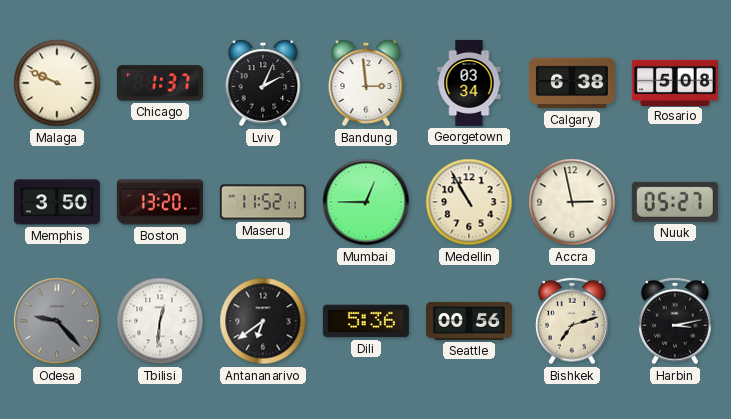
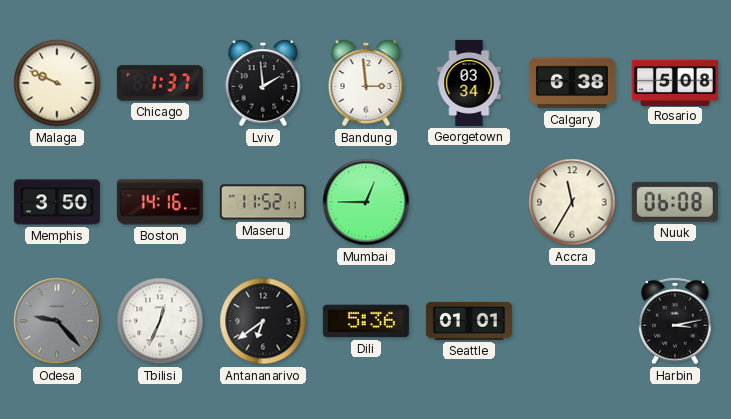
Lviv: 2:04 -> 1:59 (263, 83)
Boston: 13:20 -> 14:16 (160, 202)
Medellin: 10:55 -> none (469, 202)
Accra: 2:58 -> 11:35 (572, 202)
Nuuk: 05:27 -> 06:08 (675, 202)
Tbilisi: 12:31 -> 12:34 (160, 321)
Seattle: 00:56 -> 01:01 (469, 321)
Bishkek: 7:12 -> none (572, 321)
